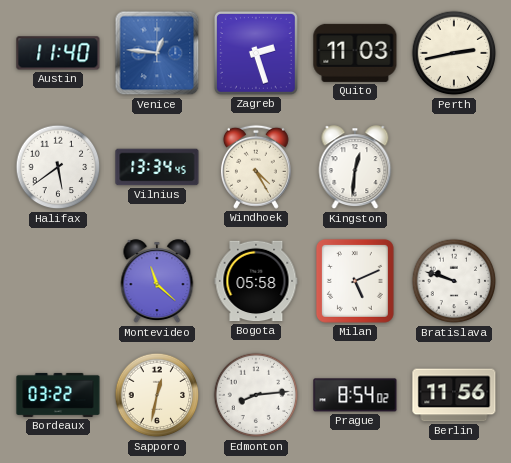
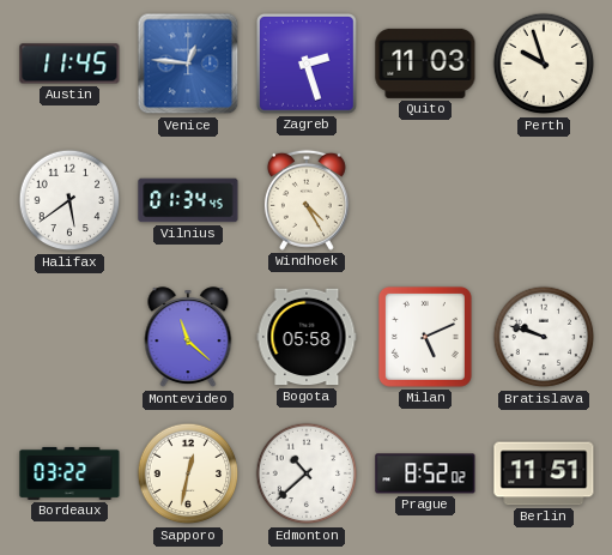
Austin: 11:40 -> 11:45 (69, 64)
Perth: 2:43 -> 9:57 (544, 64)
Vilnius: 13:34 -> 01:34 (188, 200)
Kingston: 12:31 -> none (355, 168)
Edmonton: 8:14 -> 10:38 (307, 473)
Prague: 8:54 -> 8:52 (425, 473)
Berlin: 11:56 -> 11:51 (544, 473)
